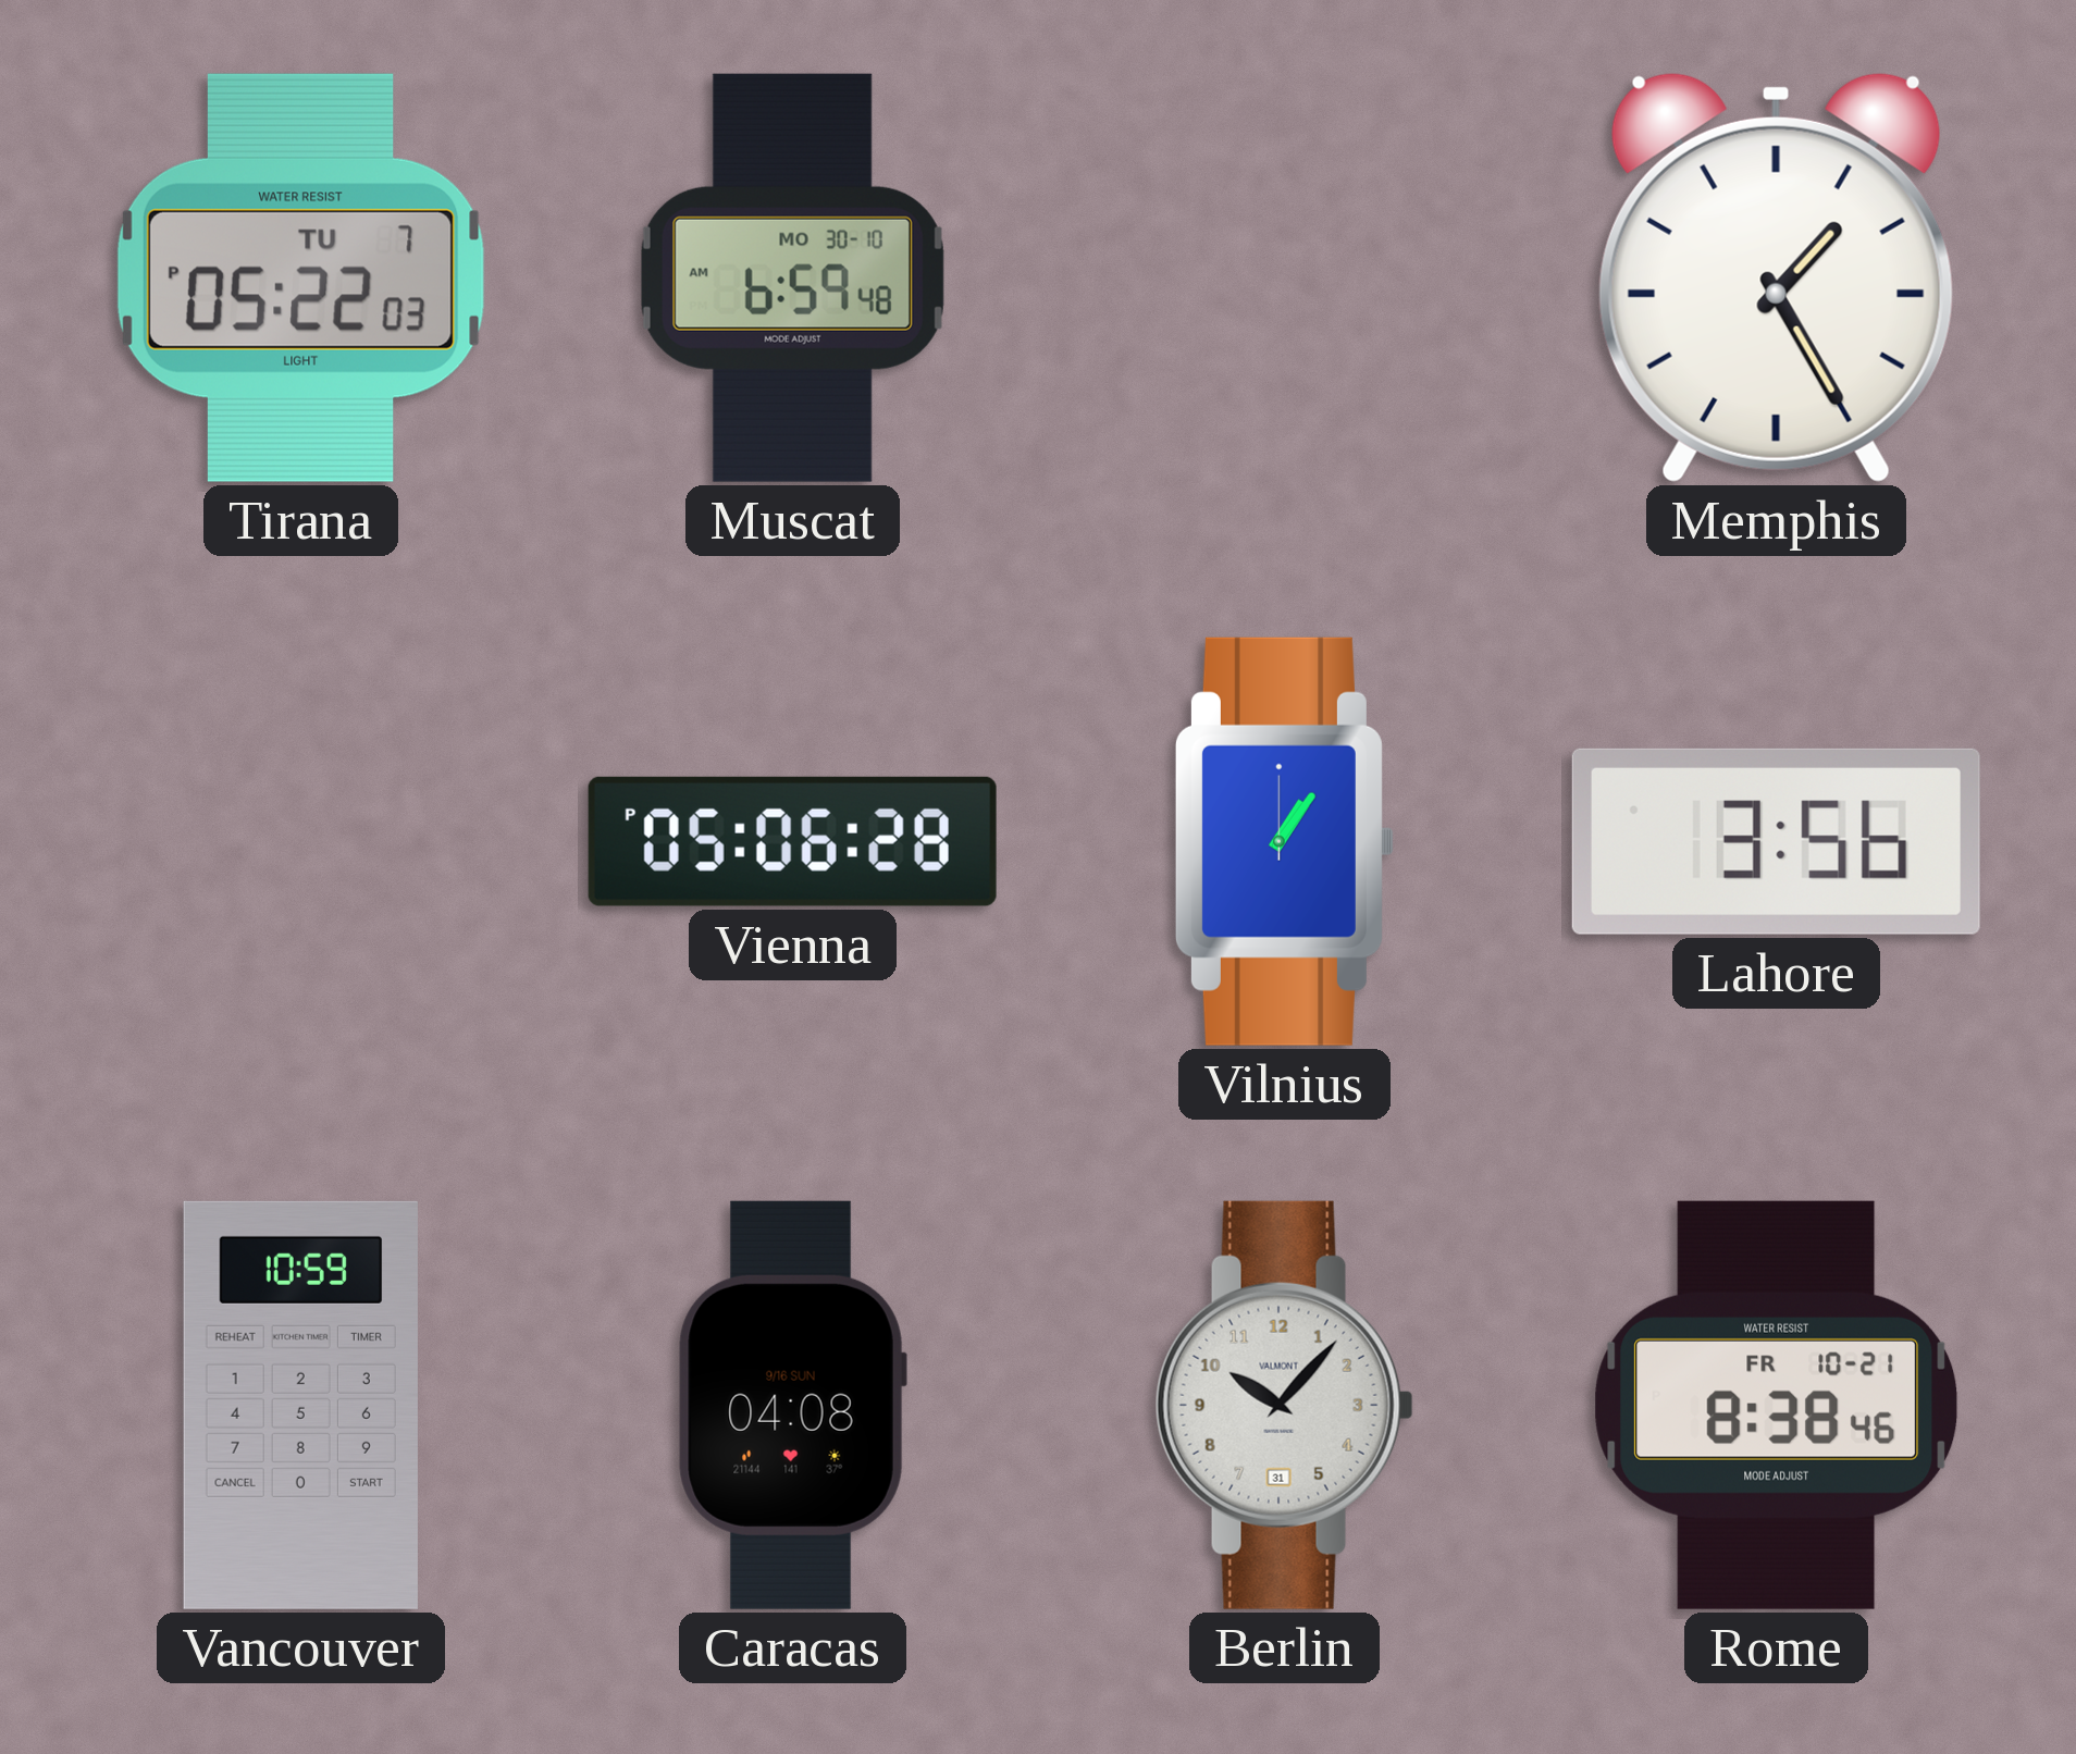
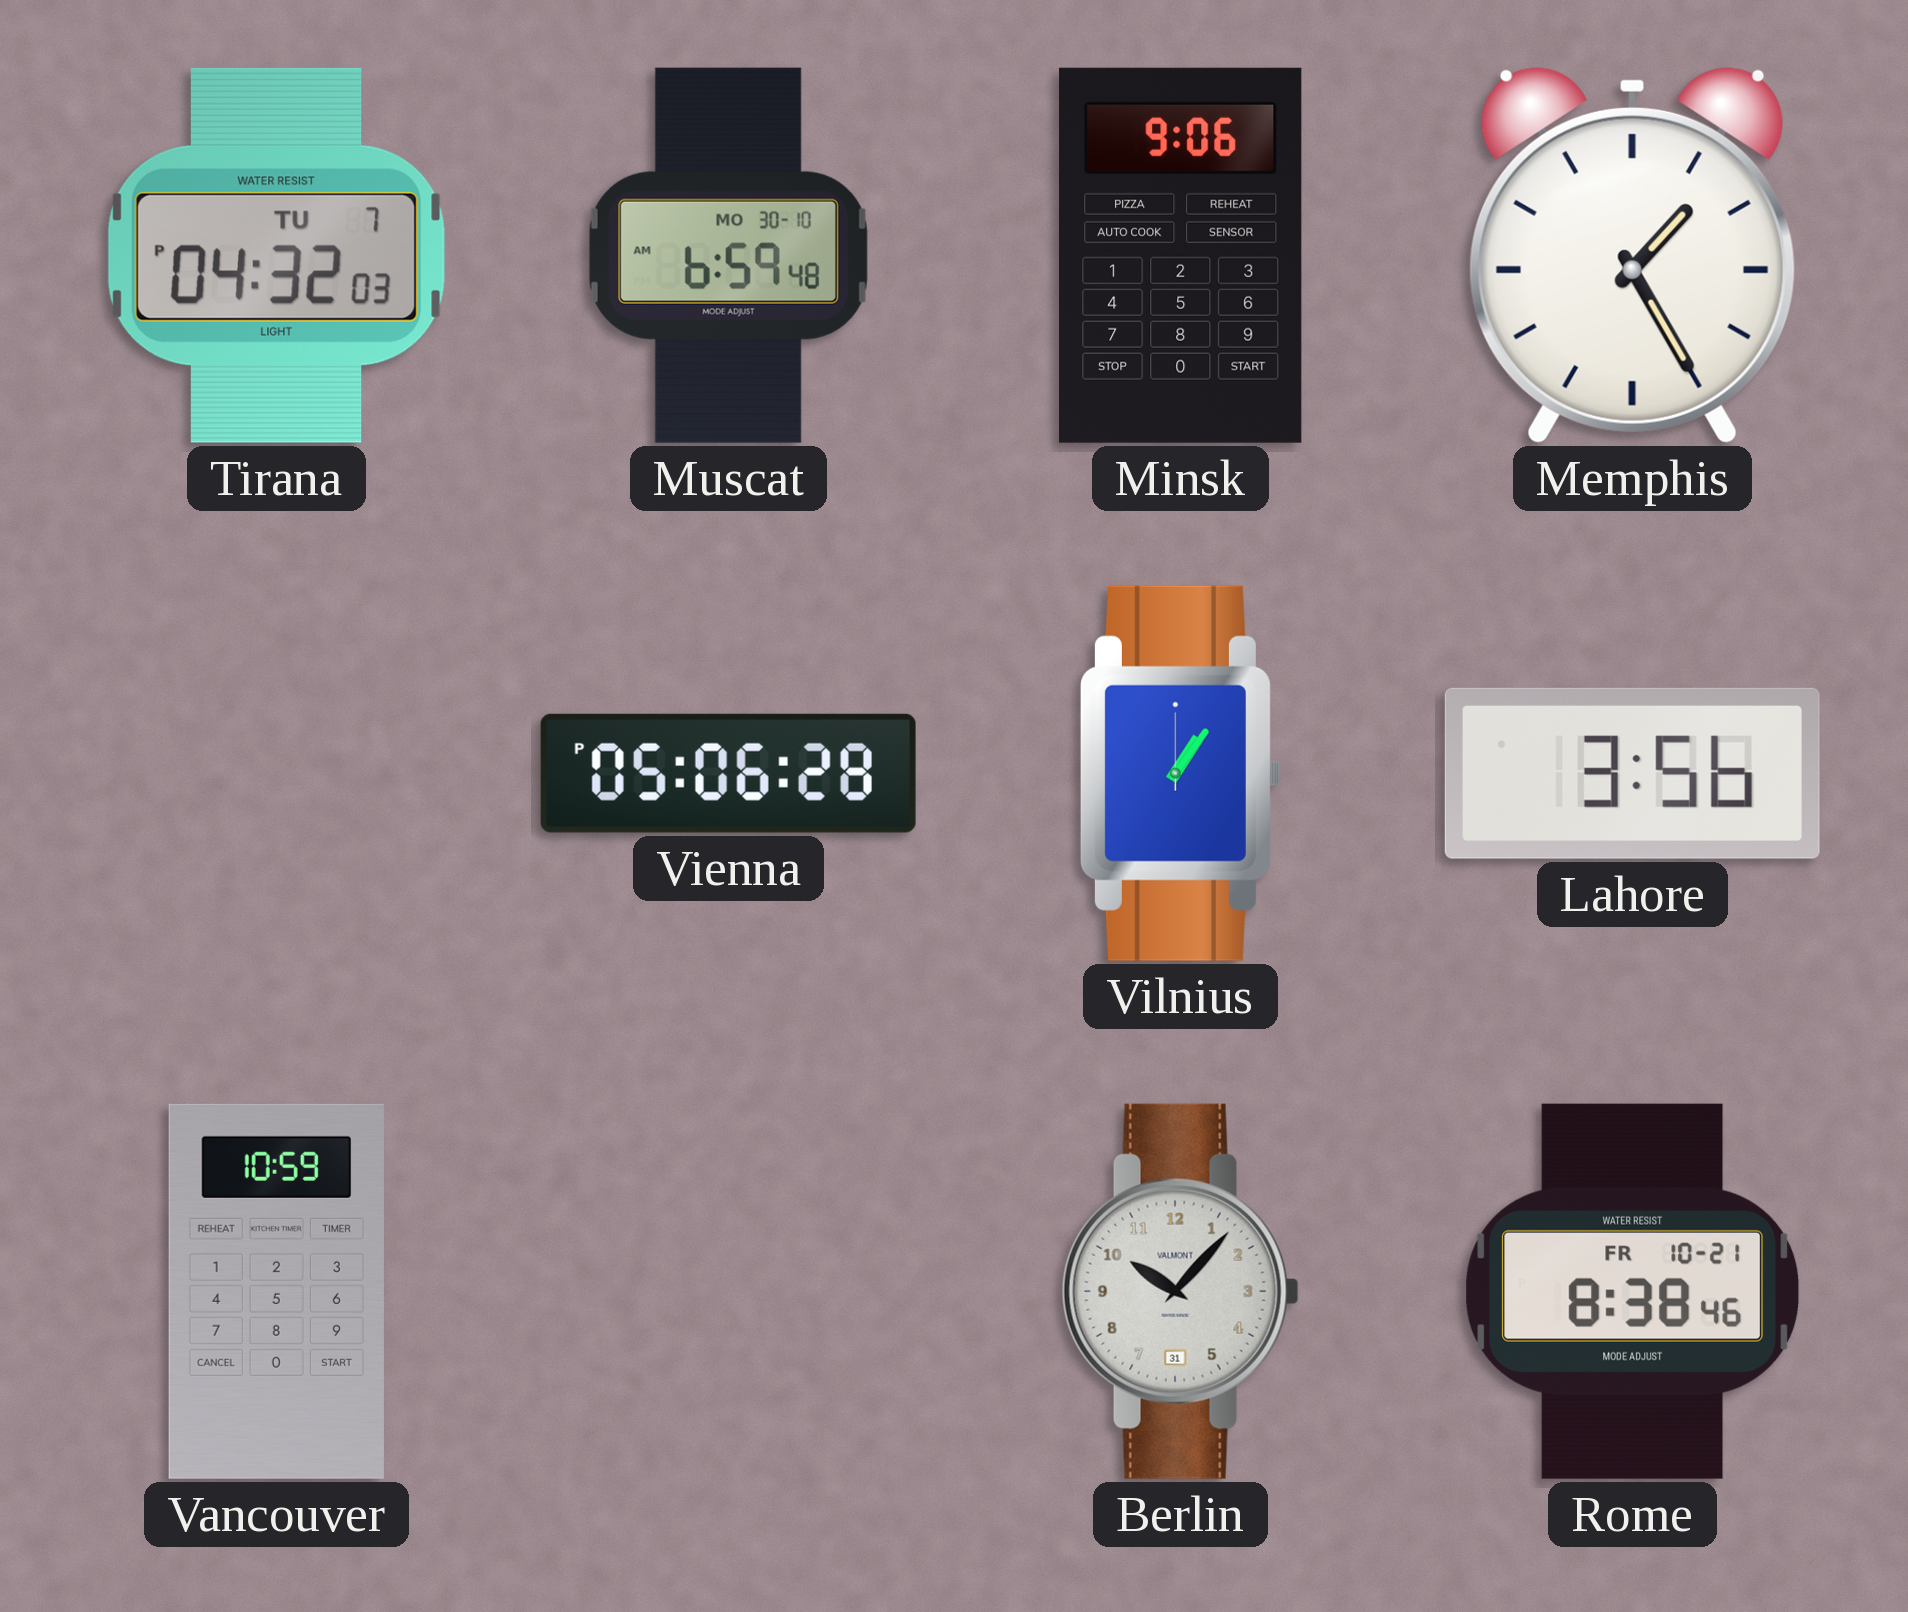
Tirana: 05:22 -> 04:32 (276, 255)
Minsk: none -> 9:06 (1181, 255)
Caracas: 04:08 -> none (792, 1405)
